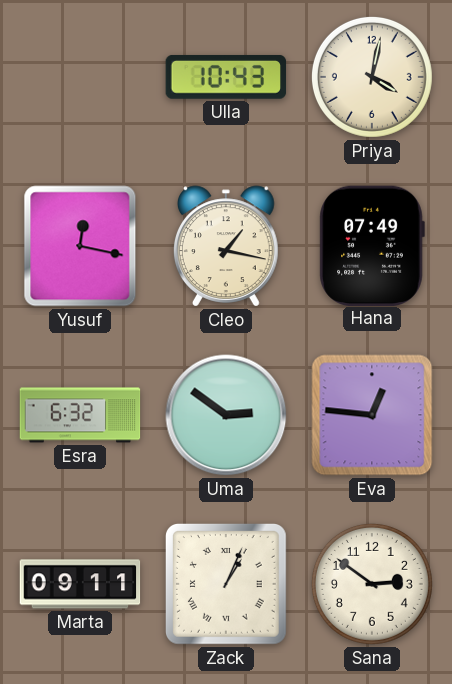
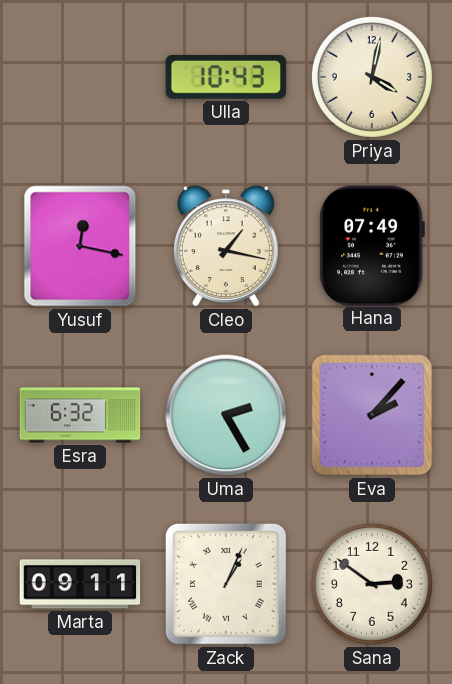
Uma: 2:51 -> 2:25 (226, 415)
Eva: 12:46 -> 2:07 (372, 415)
